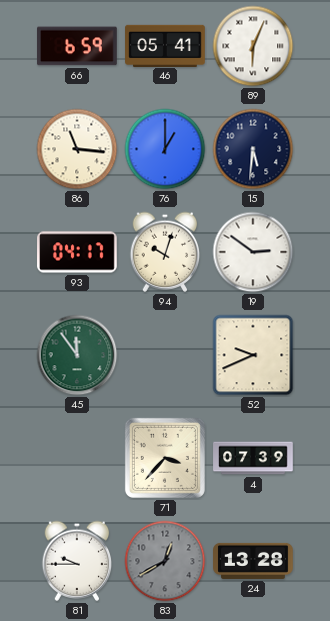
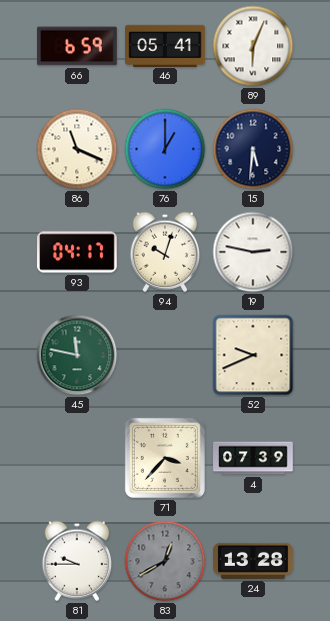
86: 11:16 -> 11:19 (77, 149)
19: 2:51 -> 2:47 (253, 252)
45: 11:54 -> 11:47 (77, 355)
